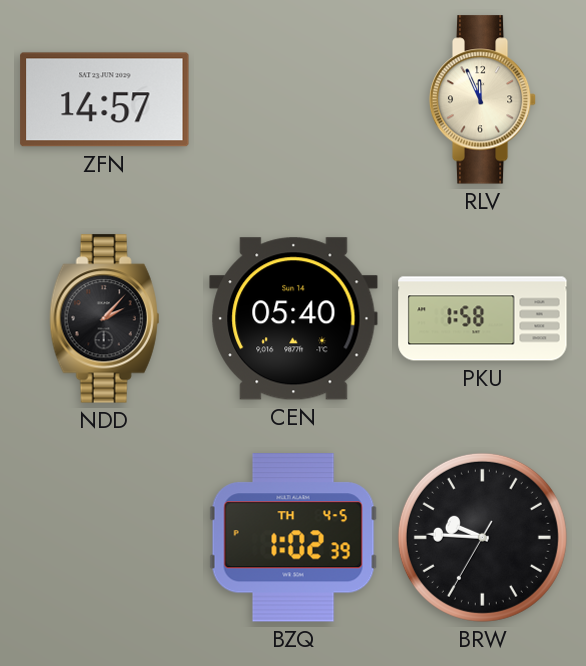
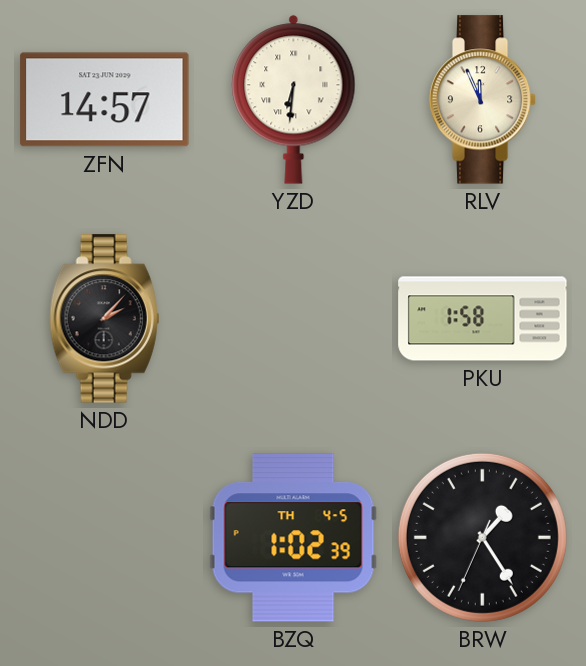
YZD: none -> 6:31 (294, 99)
CEN: 05:40 -> none (294, 319)
BRW: 9:45 -> 1:24 (482, 537)
